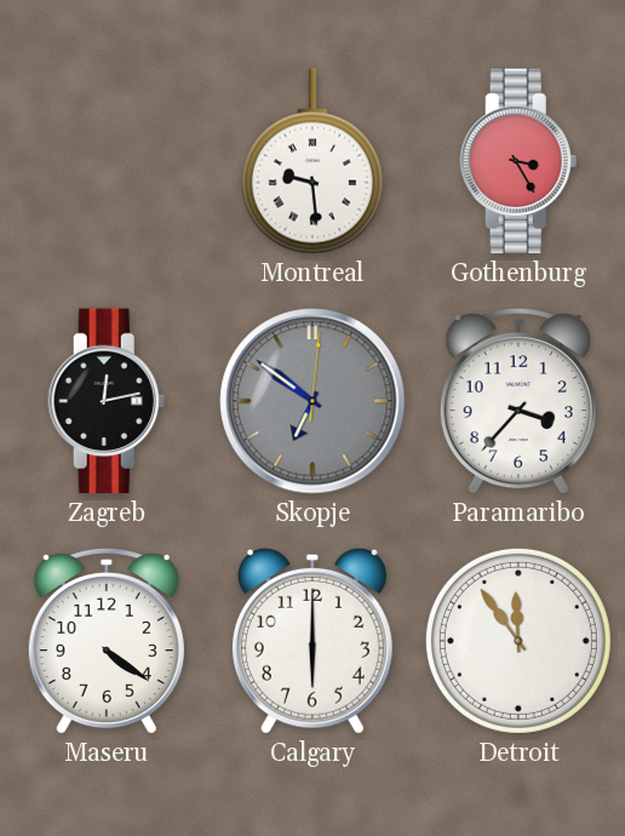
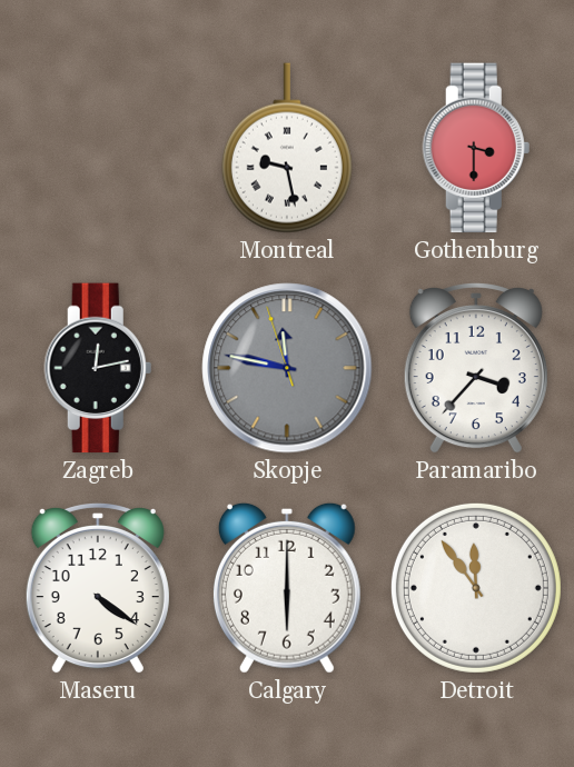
Montreal: 9:29 -> 9:28 (287, 148)
Gothenburg: 3:25 -> 3:30 (476, 148)
Skopje: 6:51 -> 11:46 (287, 368)
